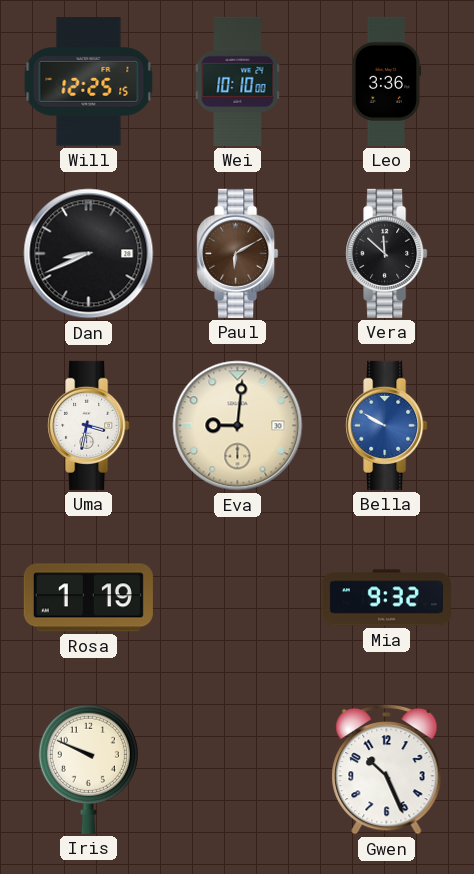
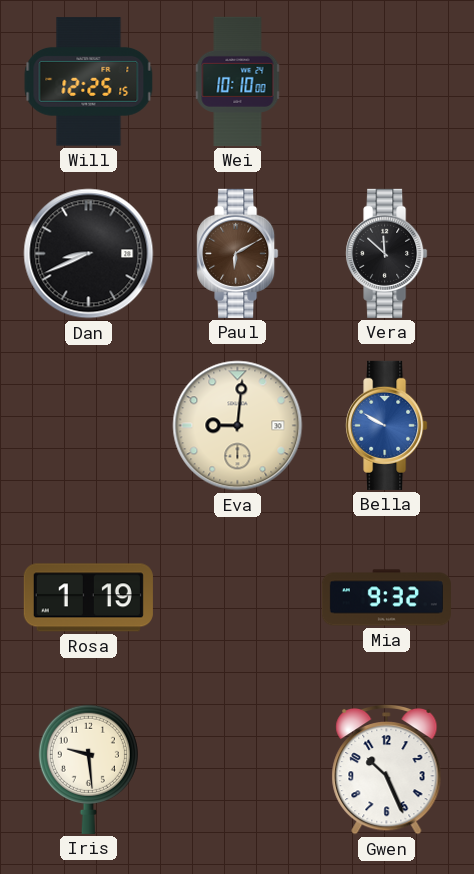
Leo: 3:36 -> none (386, 81)
Uma: 3:32 -> none (89, 425)
Iris: 9:49 -> 9:29 (88, 769)
